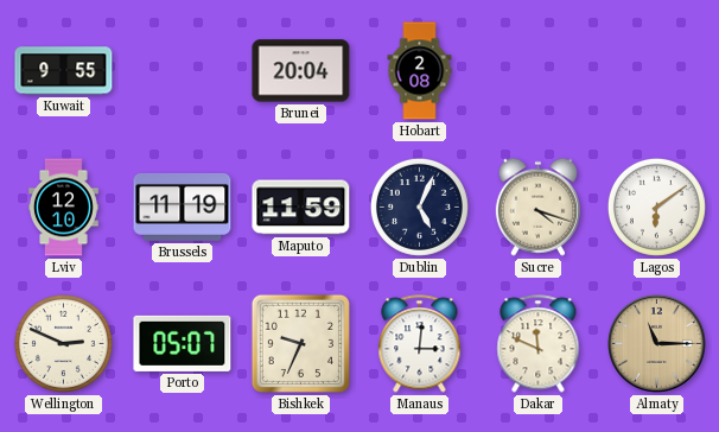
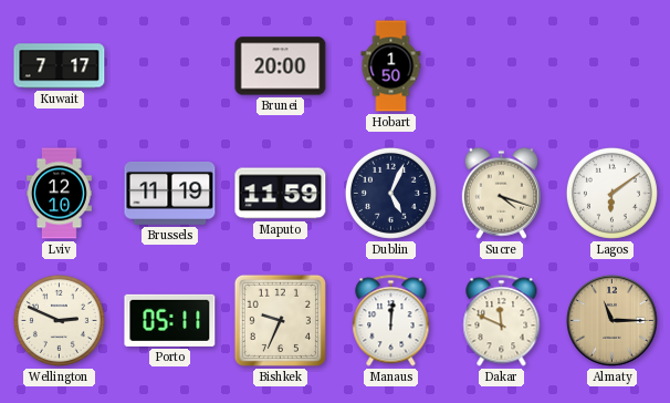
Kuwait: 9:55 -> 7:17 (60, 66)
Brunei: 20:04 -> 20:00 (281, 66)
Hobart: 2:08 -> 1:50 (391, 66)
Porto: 05:07 -> 05:11 (170, 320)
Manaus: 3:01 -> 12:01 (391, 321)
